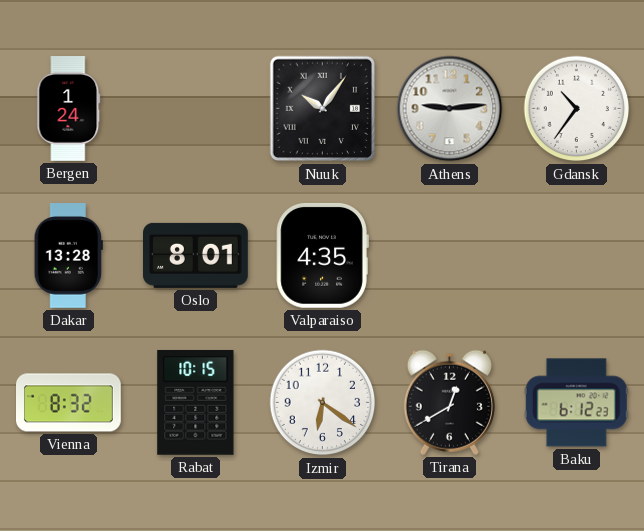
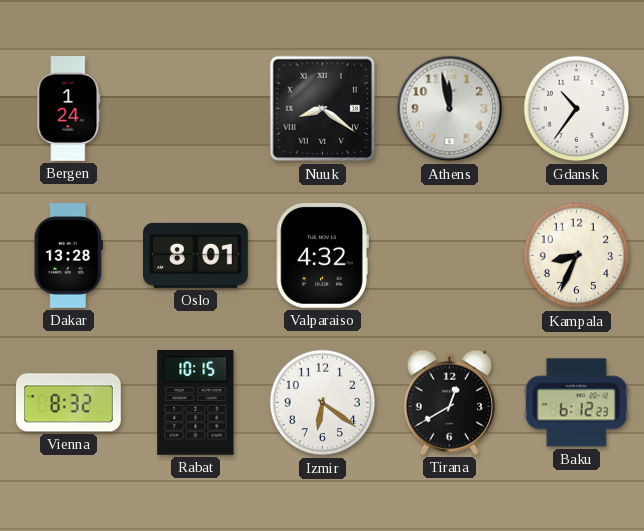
Nuuk: 10:06 -> 8:21 (323, 109)
Athens: 9:14 -> 11:58 (450, 109)
Valparaiso: 4:35 -> 4:32 (322, 255)
Kampala: none -> 8:34 (577, 256)
